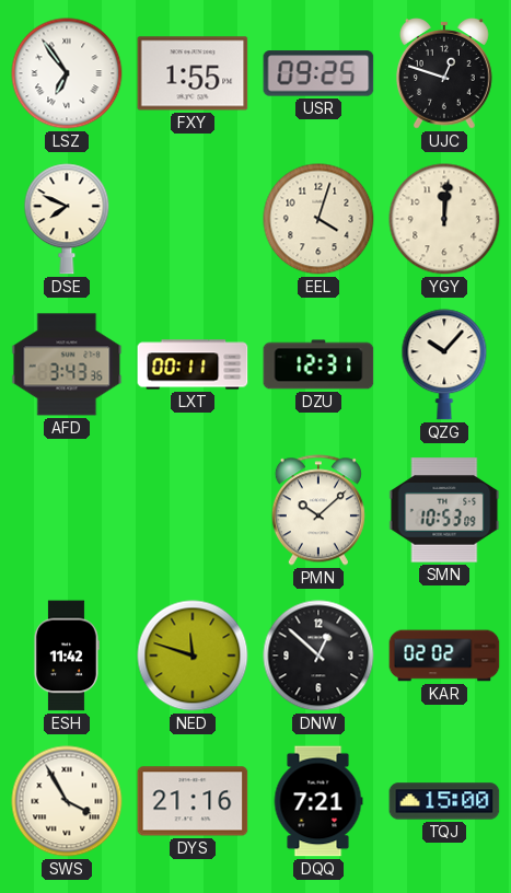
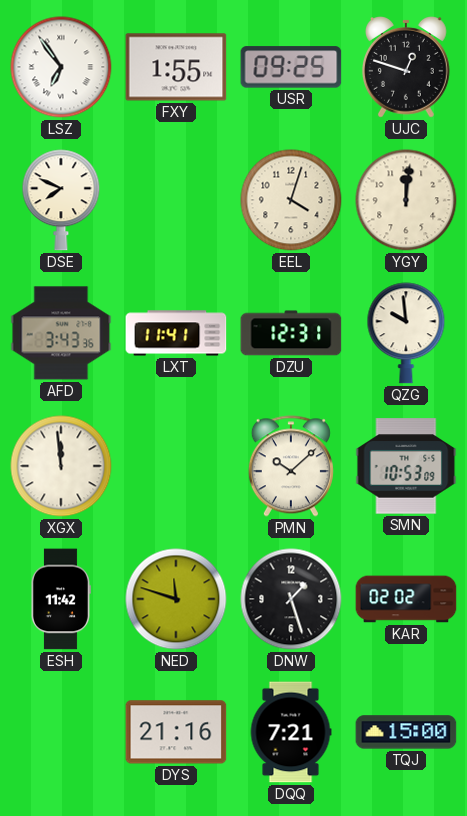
LXT: 00:11 -> 11:41 (176, 333)
QZG: 10:07 -> 9:59 (406, 333)
XGX: none -> 11:59 (61, 466)
DNW: 12:52 -> 1:27 (291, 599)
SWS: 3:55 -> none (67, 801)
